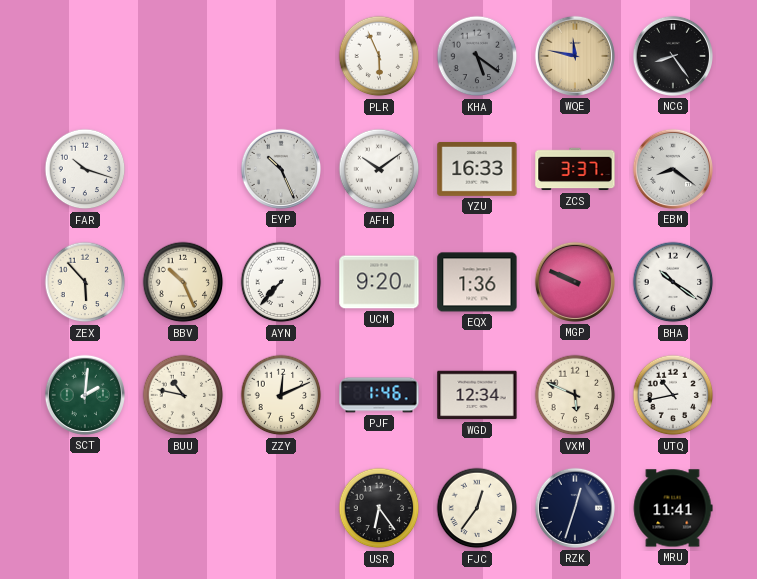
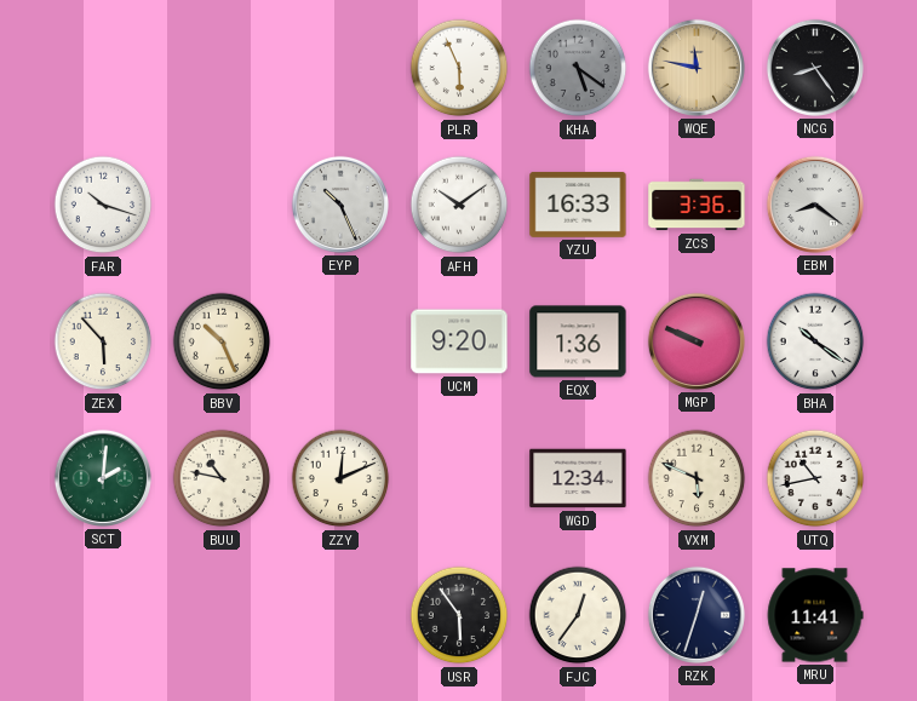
ZCS: 3:37 -> 3:36 (697, 205)
AYN: 7:37 -> none (281, 282)
PJF: 1:46 -> none (379, 395)
USR: 6:24 -> 5:54 (459, 615)
